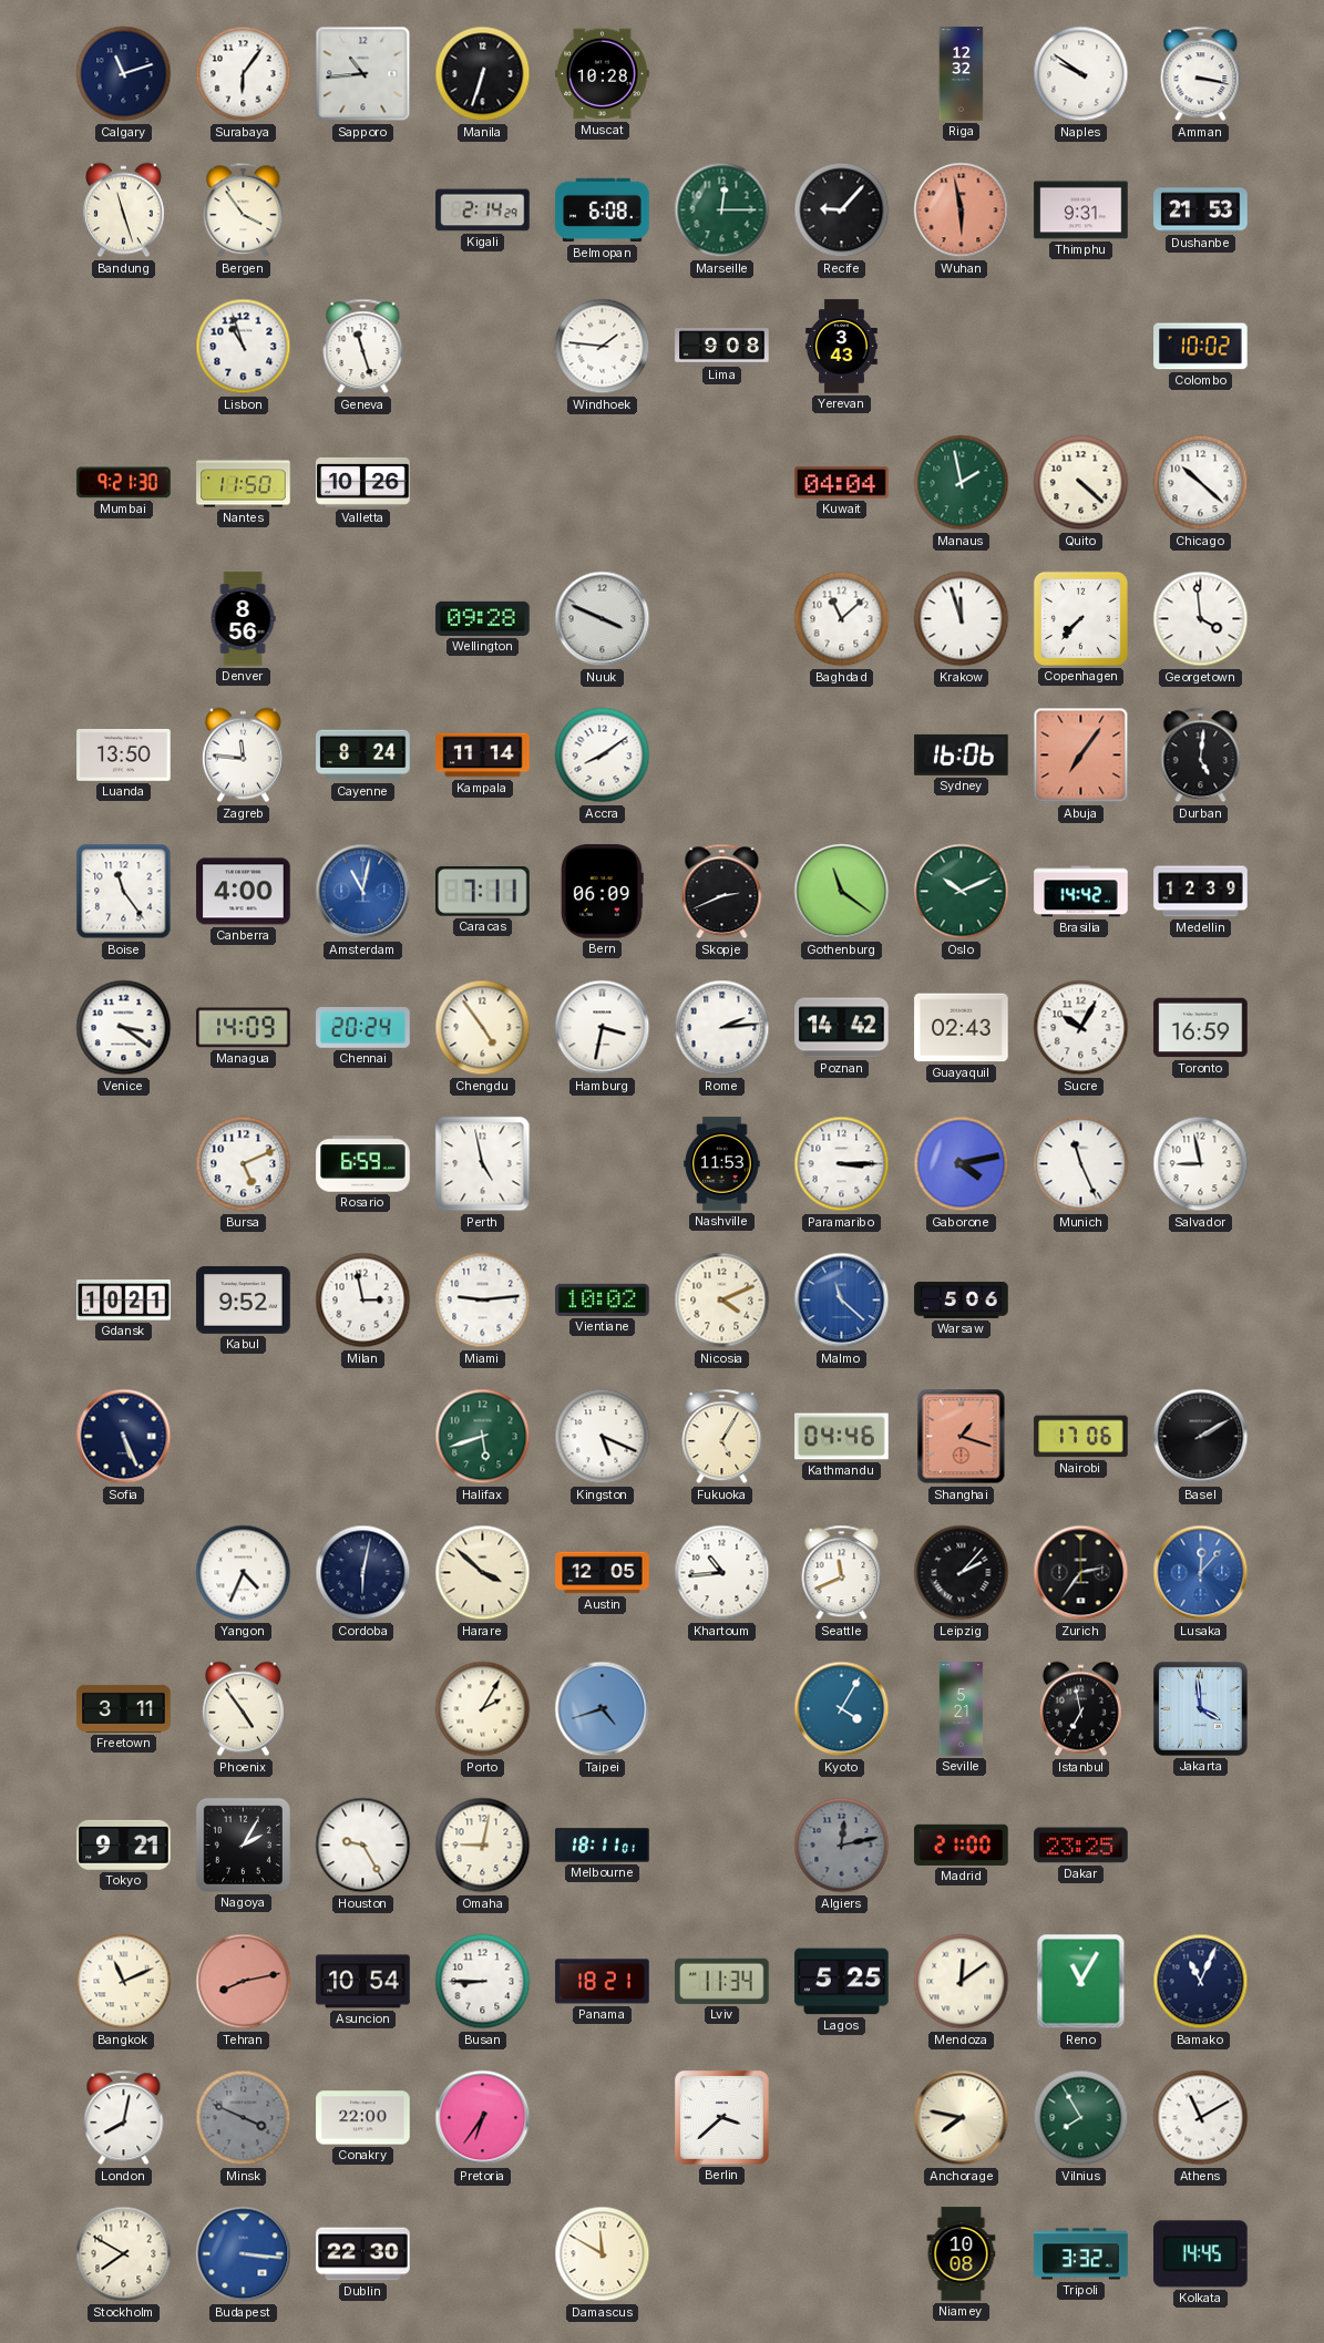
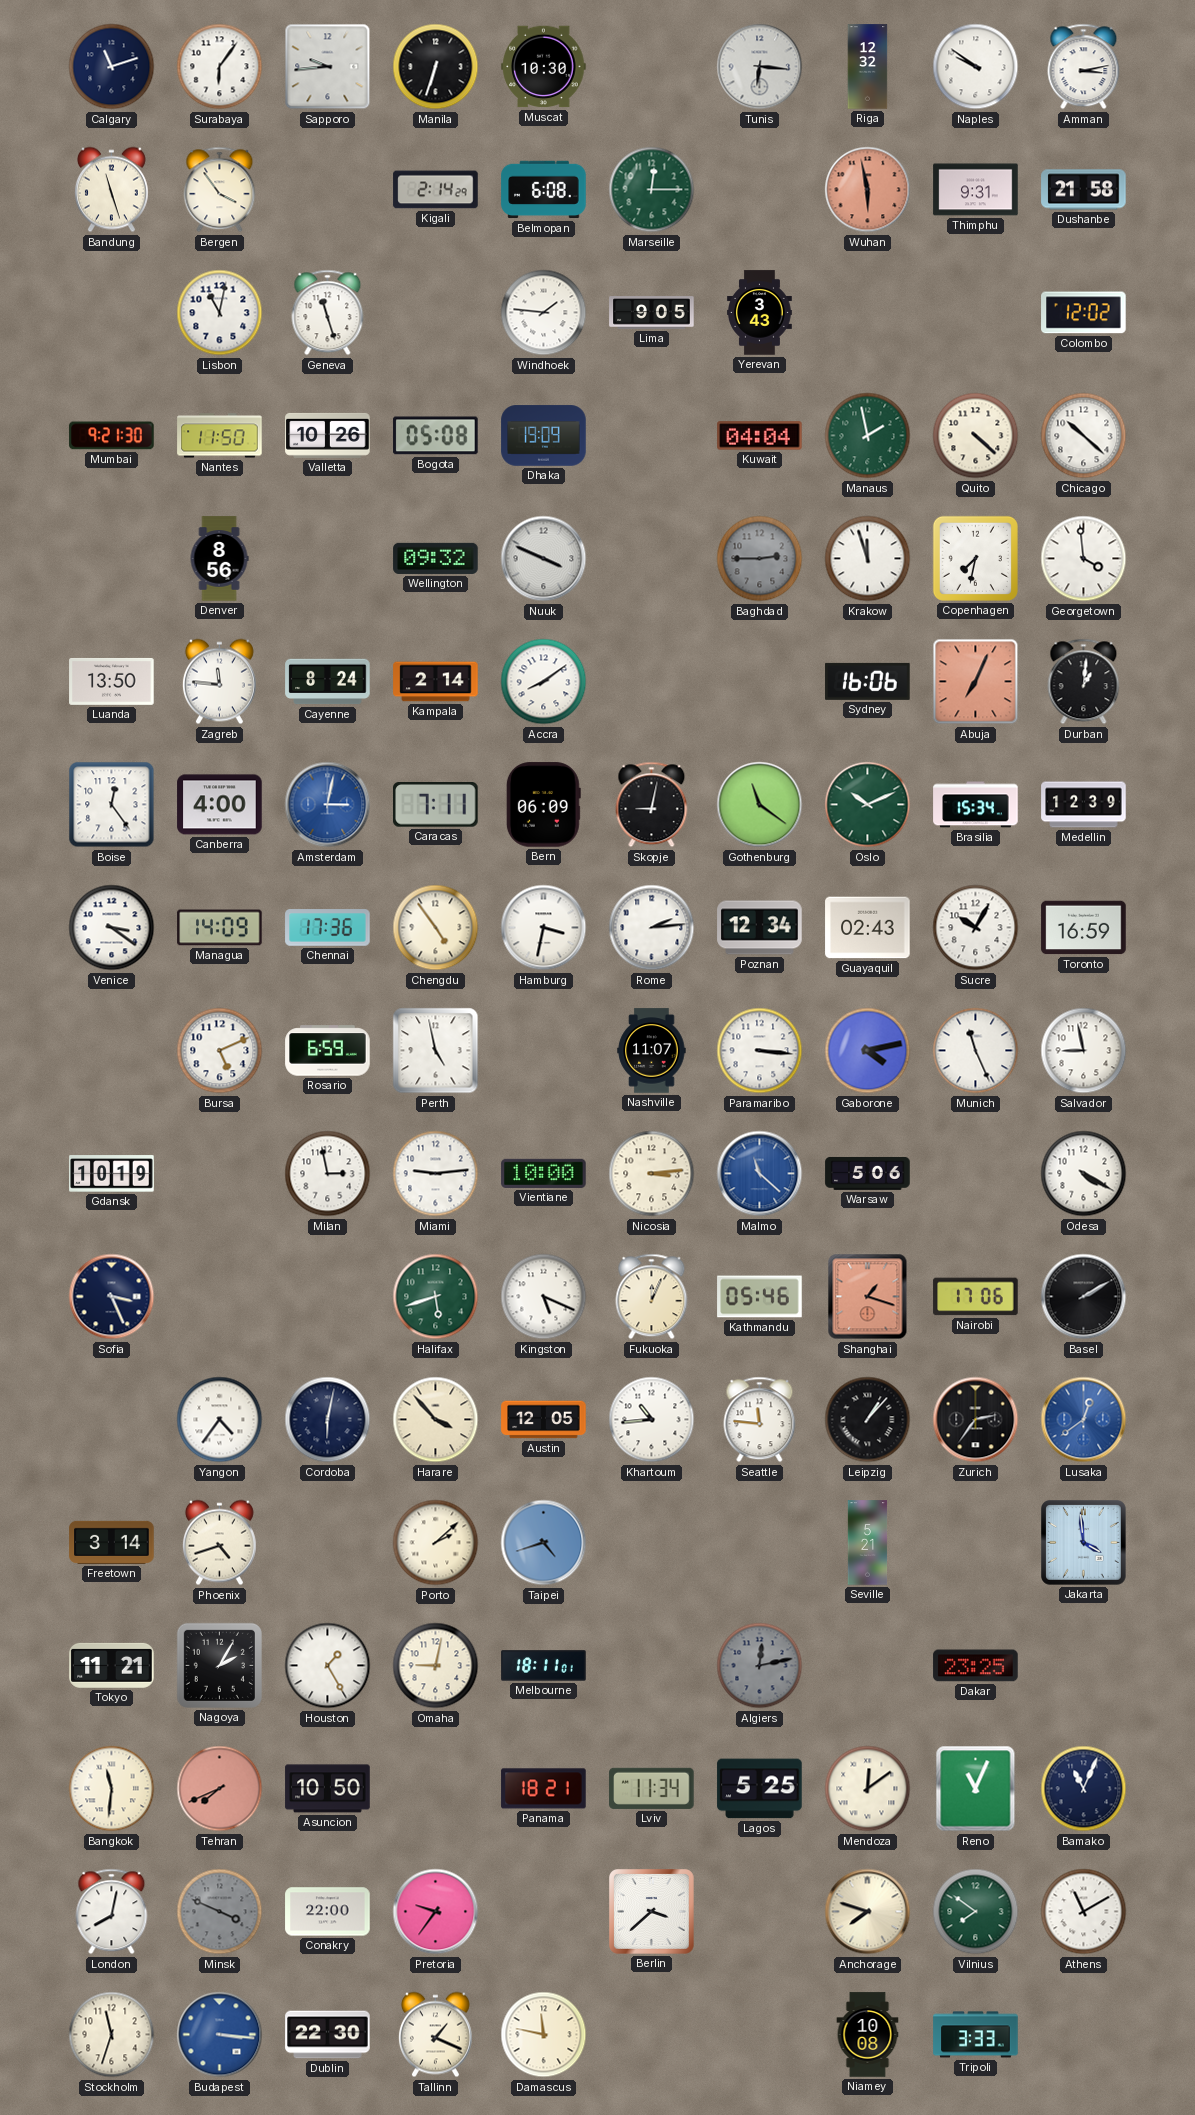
Sapporo: 10:44 -> 9:44 (328, 67)
Muscat: 10:28 -> 10:30 (544, 67)
Tunis: none -> 6:16 (760, 67)
Amman: 3:17 -> 3:13 (1084, 67)
Recife: 9:07 -> none (842, 210)
Dushanbe: 21:53 -> 21:58 (1084, 190)
Lisbon: 10:57 -> 11:02 (220, 313)
Lima: 9:08 -> 9:05 (652, 313)
Colombo: 10:02 -> 12:02 (1084, 313)
Bogota: none -> 05:08 (436, 436)
Dhaka: none -> 19:09 (544, 436)
Wellington: 09:28 -> 09:32 (436, 558)
Baghdad: 11:08 -> 2:45 (760, 559)
Baghdad dial: white -> grey (760, 559)
Copenhagen: 7:37 -> 7:32 (975, 558)
Kampala: 11:14 -> 2:14 (436, 682)
Abuja: 7:06 -> 7:04 (976, 682)
Durban: 5:01 -> 1:01 (1084, 682)
Boise: 11:24 -> 12:24 (112, 805)
Amsterdam: 11:02 -> 3:02 (328, 805)
Skopje: 2:41 -> 9:02 (652, 805)
Brasilia: 14:42 -> 15:34 (976, 805)
Chennai: 20:24 -> 17:36 (328, 928)
Poznan: 14:42 -> 12:34 (760, 928)
Nashville: 11:53 -> 11:07 (652, 1051)
Paramaribo: 3:15 -> 3:16 (760, 1051)
Gdansk: 10:21 -> 10:19 (112, 1174)
Kabul: 9:52 -> none (244, 1299)
Vientiane: 10:02 -> 10:00 (544, 1173)
Nicosia: 4:11 -> 3:14 (652, 1174)
Odesa: none -> 4:20 (1084, 1174)
Sofia: 5:26 -> 3:26 (112, 1297)
Fukuoka: 5:05 -> 12:04 (652, 1297)
Kathmandu: 04:46 -> 05:46 (760, 1297)
Yangon: 4:34 -> 4:36 (220, 1420)
Harare: 3:52 -> 3:53 (436, 1420)
Seattle: 11:41 -> 11:46 (760, 1420)
Leipzig: 2:07 -> 1:07 (868, 1420)
Lusaka: 12:07 -> 12:39 (1084, 1420)
Freetown: 3:11 -> 3:14 (112, 1542)
Phoenix: 4:54 -> 4:42 (219, 1543)
Porto: 2:05 -> 2:08 (436, 1543)
Kyoto: 4:05 -> none (842, 1709)
Istanbul: 6:58 -> none (1080, 1709)
Tokyo: 9:21 -> 11:21 (112, 1665)
Houston: 9:25 -> 1:25 (328, 1666)
Madrid: 21:00 -> none (962, 1844)
Bangkok: 11:11 -> 11:31 (112, 1789)
Tehran: 8:13 -> 7:41 (220, 1789)
Asuncion: 10:54 -> 10:50 (328, 1789)
Busan: 8:45 -> none (483, 1982)
Reno: 11:05 -> 11:04 (976, 1789)
Pretoria: 6:36 -> 9:36 (436, 1912)
Anchorage: 7:47 -> 7:48 (868, 1912)
Vilnius: 7:55 -> 7:51 (976, 1912)
Stockholm: 7:50 -> 11:33 (112, 2035)
Tallinn: none -> 1:19 (435, 2035)
Damascus: 11:50 -> 11:47 (544, 2035)
Tripoli: 3:32 -> 3:33 (976, 2035)
Kolkata: 14:45 -> none (1201, 2254)
